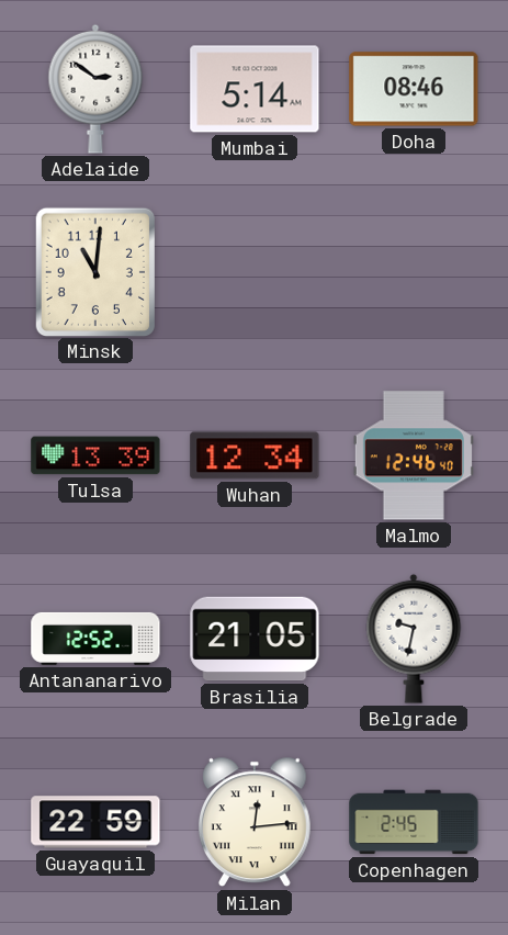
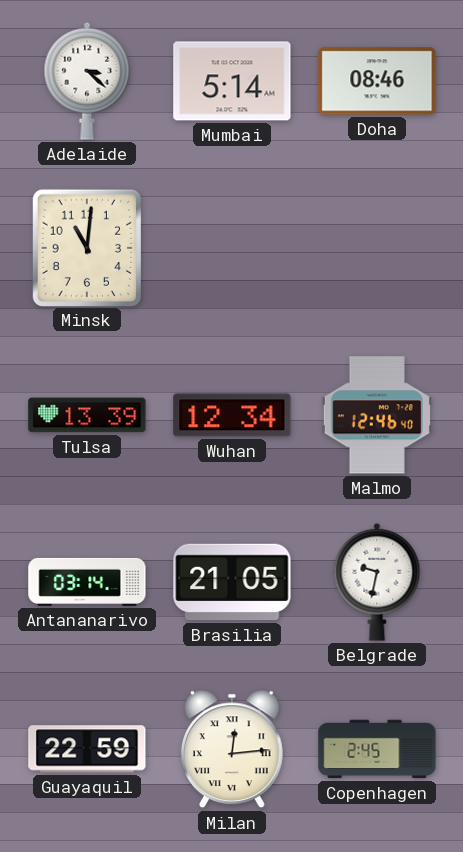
Adelaide: 2:51 -> 3:22 (87, 81)
Antananarivo: 12:52 -> 03:14 (87, 582)
